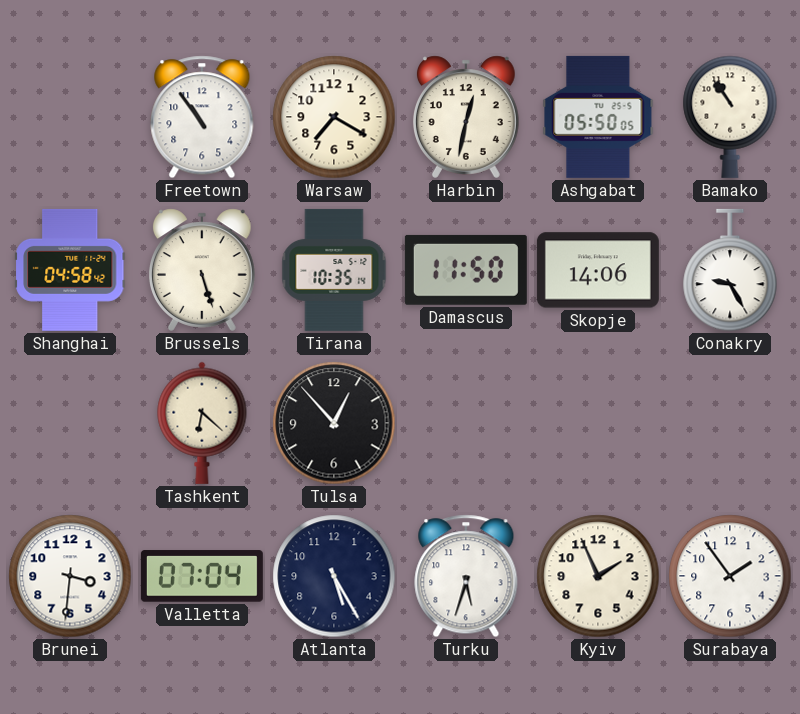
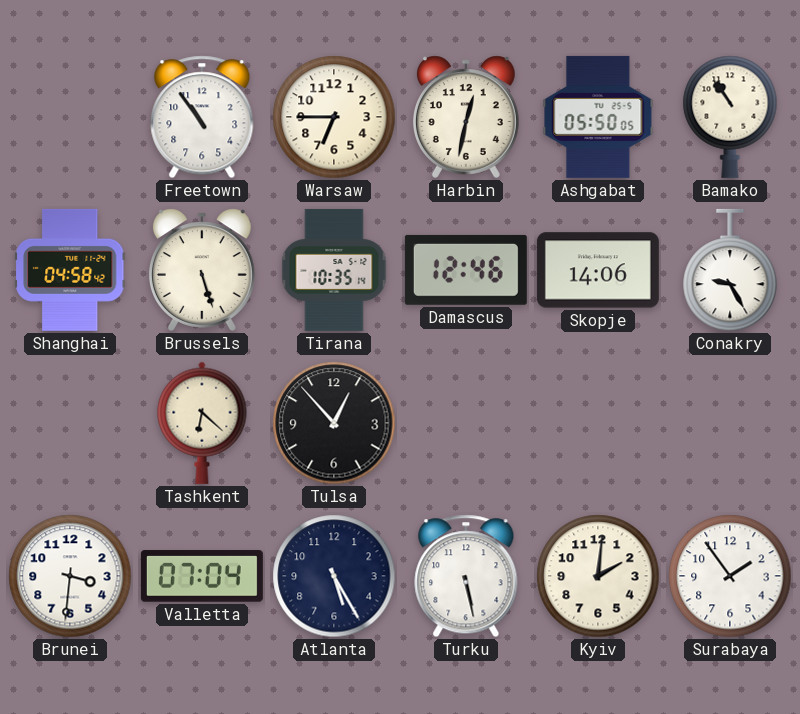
Warsaw: 7:20 -> 6:45 (334, 117)
Damascus: 11:50 -> 12:46 (466, 270)
Turku: 5:33 -> 5:28 (466, 576)
Kyiv: 1:56 -> 2:01 (598, 576)
